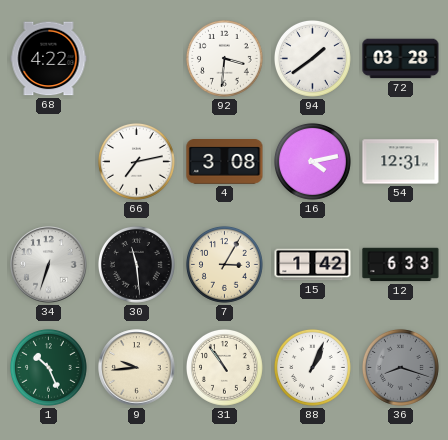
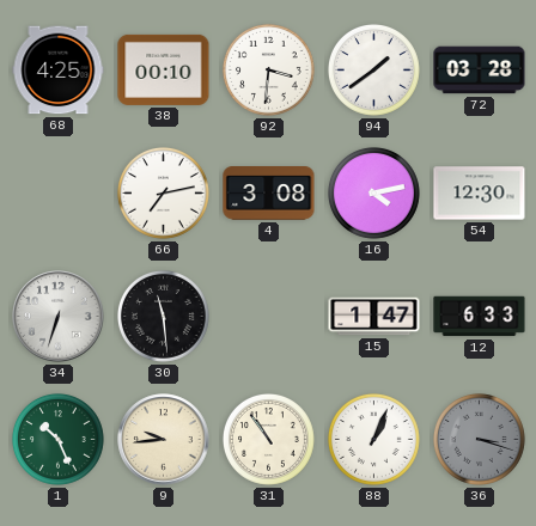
68: 4:22 -> 4:25 (59, 71)
38: none -> 00:10 (164, 69)
54: 12:31 -> 12:30 (480, 194)
7: 3:05 -> none (224, 264)
15: 1:42 -> 1:47 (374, 317)
36: 8:18 -> 3:18 (479, 439)
